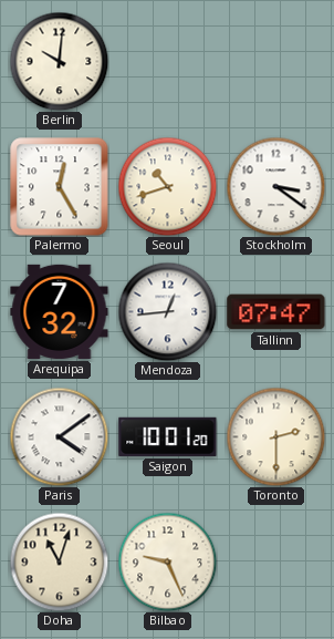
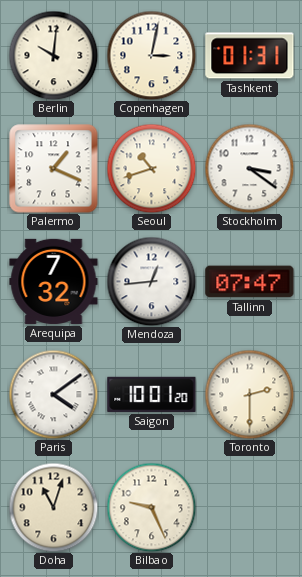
Copenhagen: none -> 3:02 (151, 55)
Tashkent: none -> 01:31 (250, 56)
Palermo: 12:25 -> 1:19 (54, 169)
